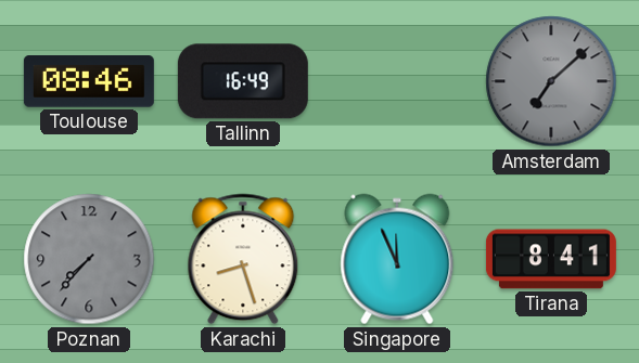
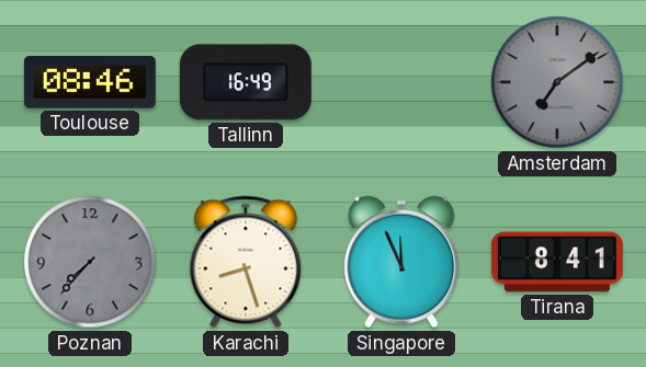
Amsterdam: 7:08 -> 7:09 (557, 82)
